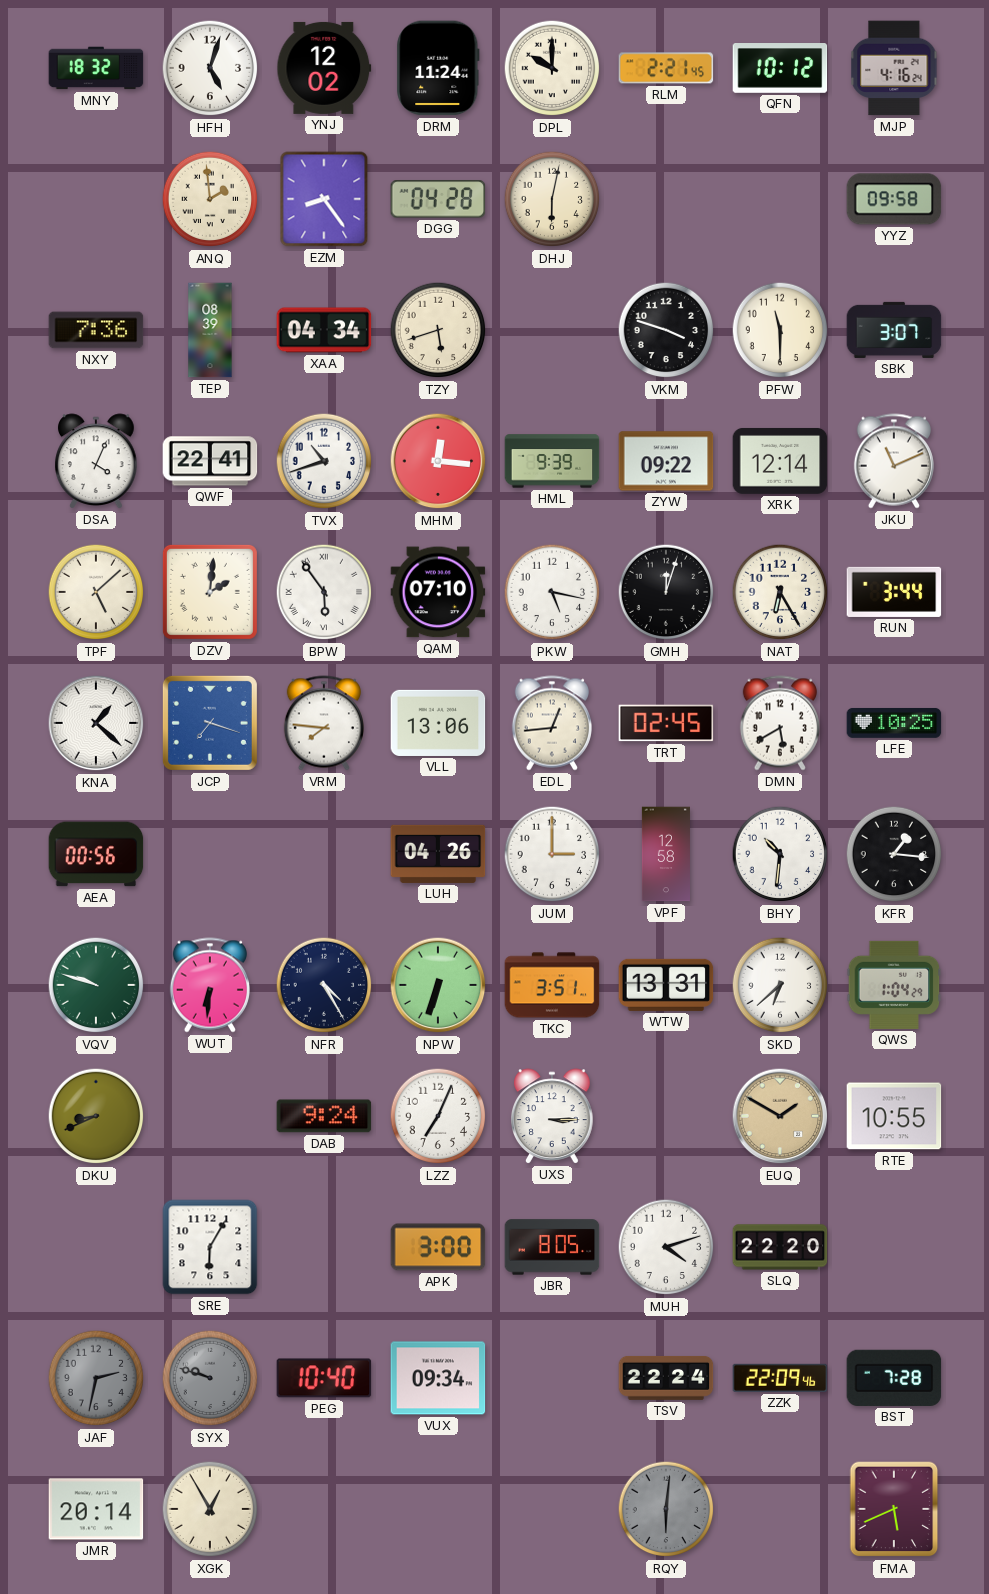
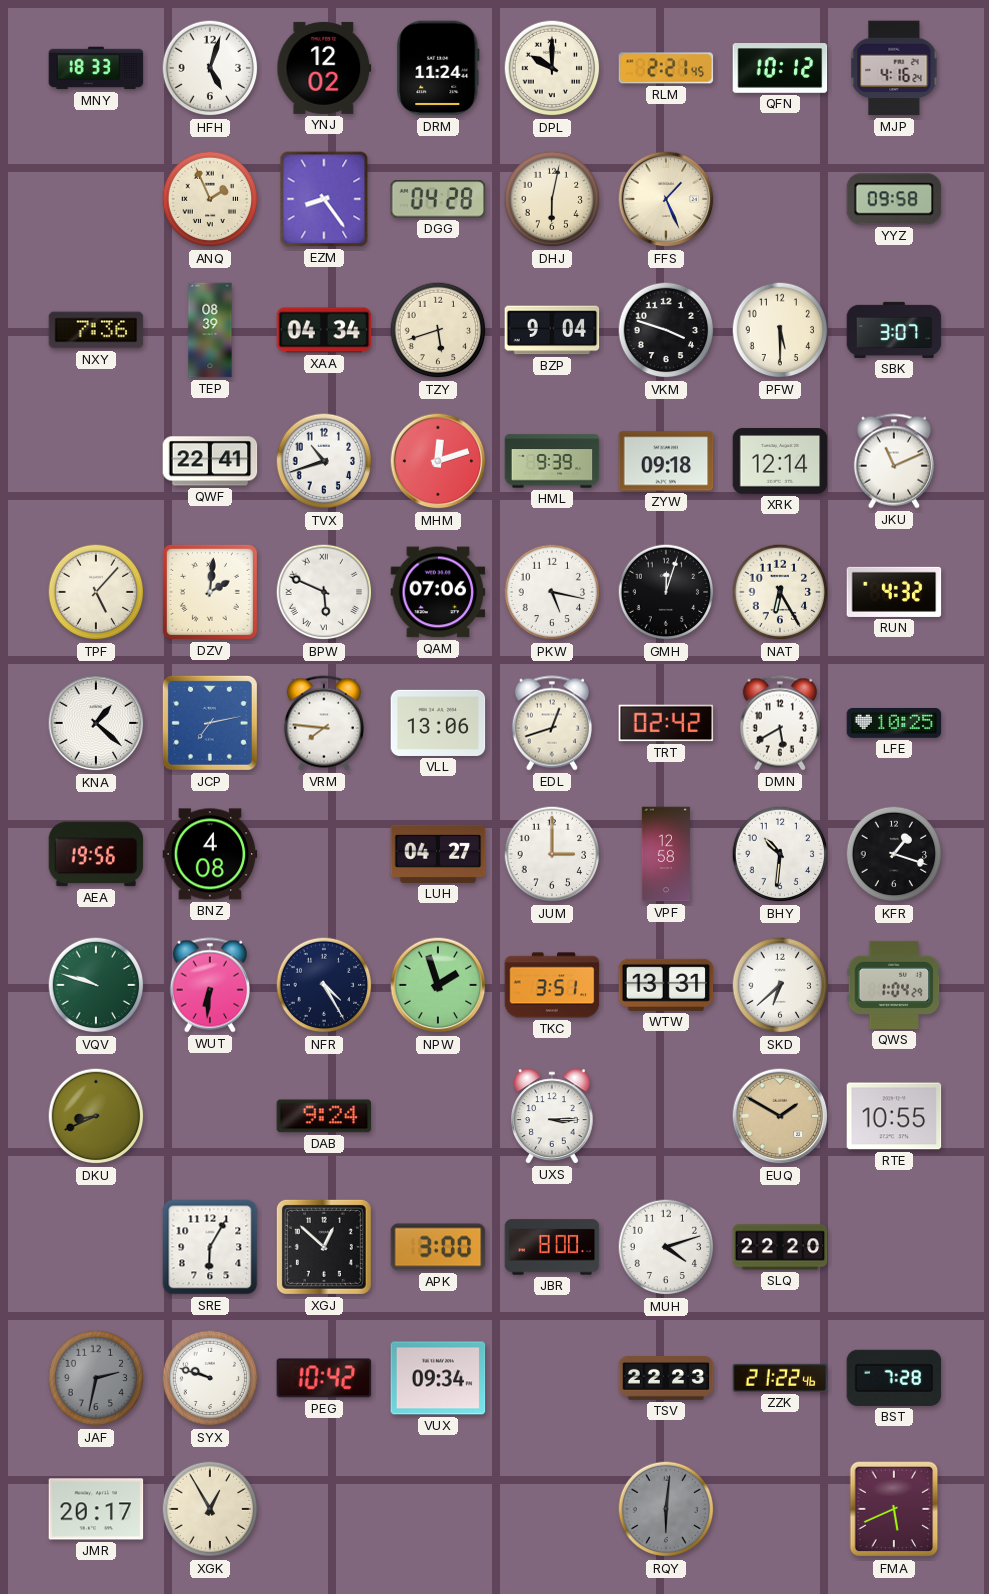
MNY: 18:32 -> 18:33 (96, 68)
ANQ: 1:59 -> 1:56 (210, 199)
FFS: none -> 1:26 (666, 199)
BZP: none -> 9:04 (552, 330)
PFW: 11:30 -> 5:30 (780, 330)
DSA: 4:04 -> none (97, 461)
MHM: 12:16 -> 12:12 (438, 461)
ZYW: 09:22 -> 09:18 (666, 461)
TPF: 5:08 -> 5:07 (96, 592)
BPW: 5:54 -> 5:49 (324, 592)
QAM: 07:10 -> 07:06 (438, 592)
RUN: 3:44 -> 4:32 (894, 592)
JCP: 7:18 -> 7:13 (210, 723)
EDL: 12:44 -> 12:42 (552, 723)
TRT: 02:45 -> 02:42 (666, 723)
AEA: 00:56 -> 19:56 (96, 854)
BNZ: none -> 4:08 (210, 854)
LUH: 04:26 -> 04:27 (438, 854)
KFR: 1:16 -> 1:18 (894, 854)
NPW: 6:33 -> 1:57 (438, 985)
LZZ: 7:04 -> none (438, 1116)
XGJ: none -> 12:52 (324, 1247)
JBR: 8:05 -> 8:00 (552, 1247)
SYX dial: grey -> white (210, 1378)
PEG: 10:40 -> 10:42 (324, 1378)
TSV: 22:24 -> 22:23 (666, 1378)
ZZK: 22:09 -> 21:22 (780, 1378)
JMR: 20:14 -> 20:17 (96, 1509)
